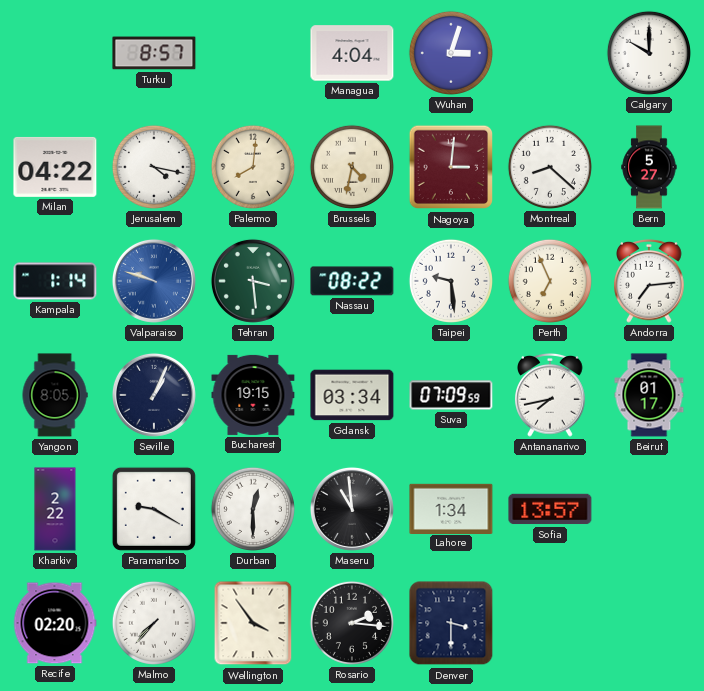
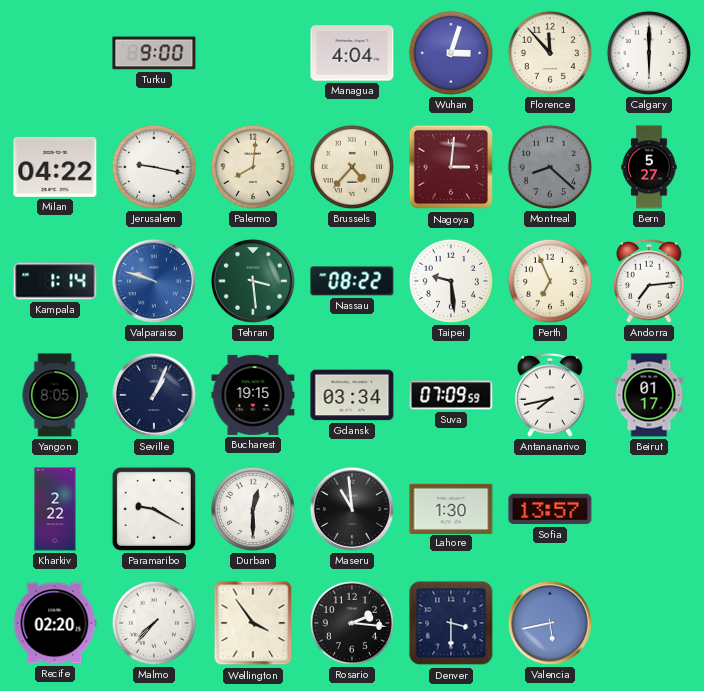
Turku: 8:57 -> 9:00 (154, 53)
Florence: none -> 11:53 (550, 53)
Calgary: 10:00 -> 6:00 (649, 53)
Jerusalem: 4:17 -> 9:17 (154, 167)
Brussels: 4:32 -> 4:37 (352, 167)
Montreal dial: white -> grey (550, 167)
Lahore: 1:34 -> 1:30 (451, 508)
Valencia: none -> 5:43 (550, 623)
